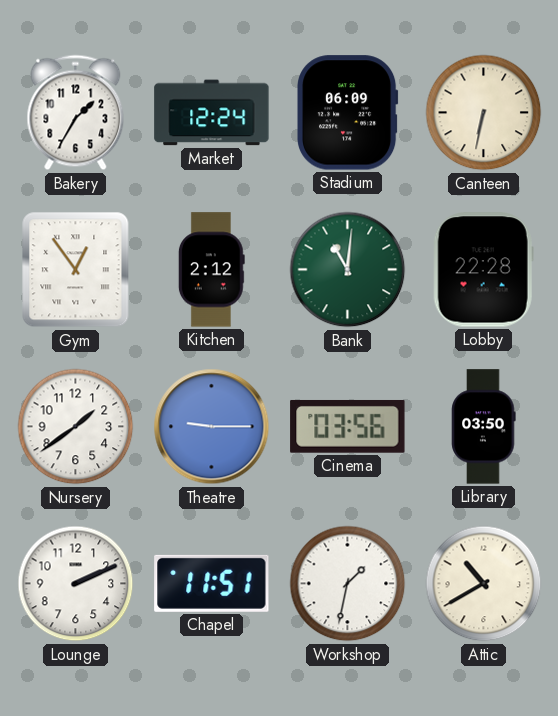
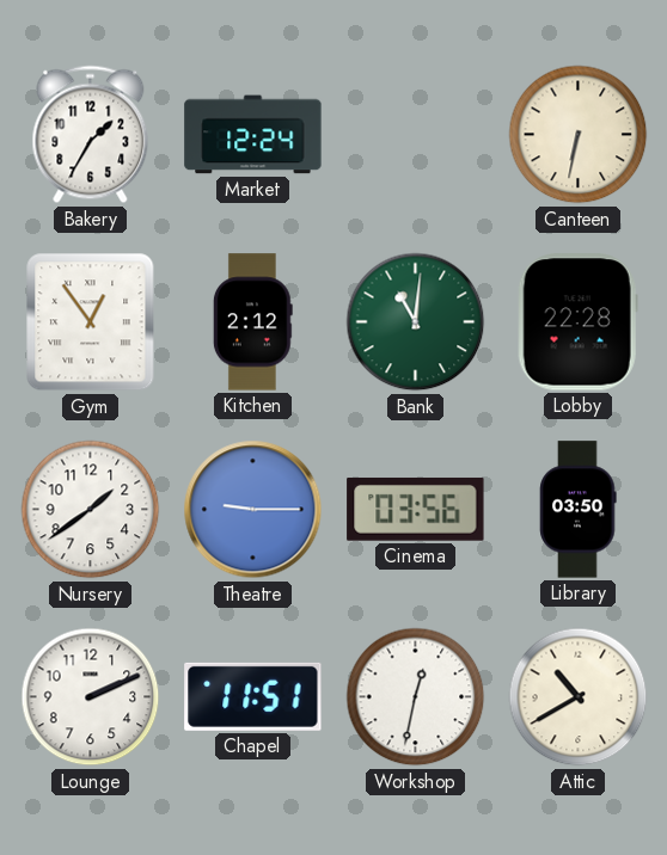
Stadium: 06:09 -> none (348, 113)
Workshop: 1:32 -> 12:32 (416, 697)
